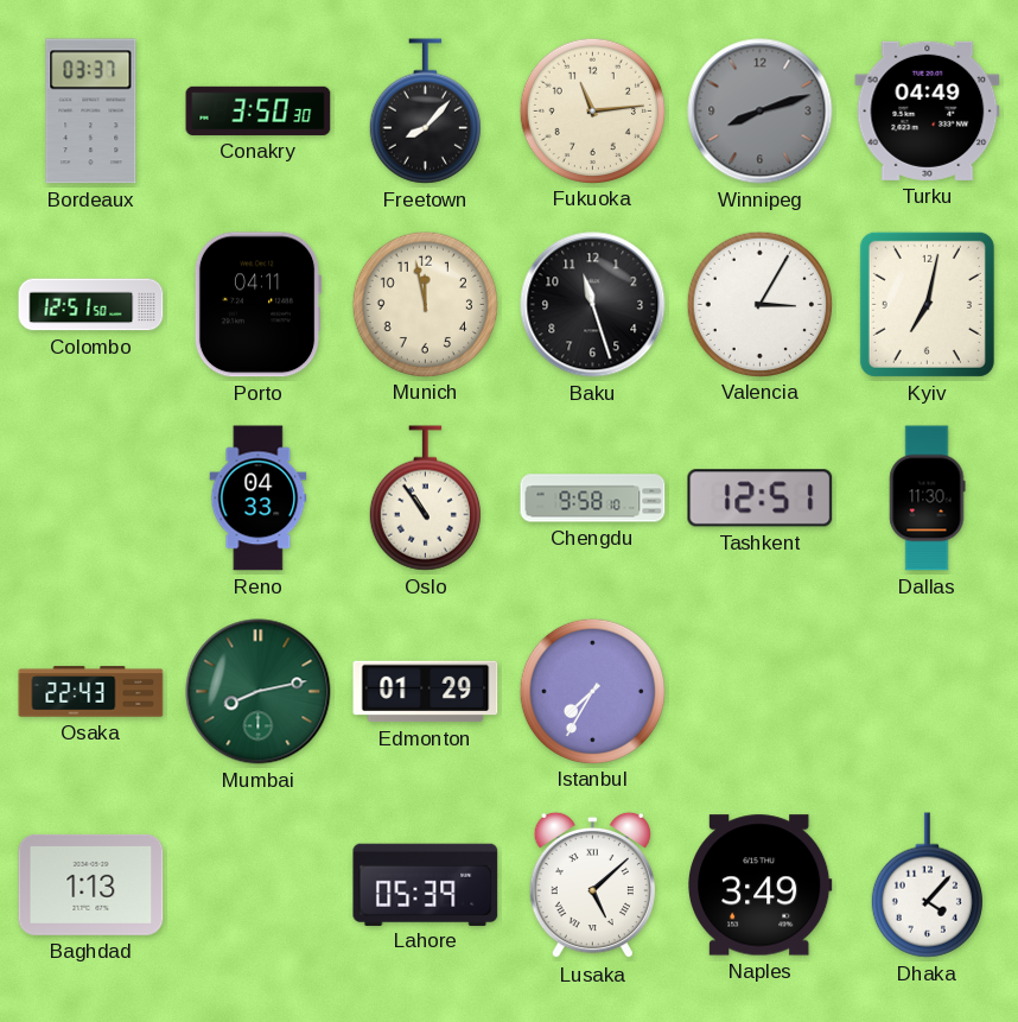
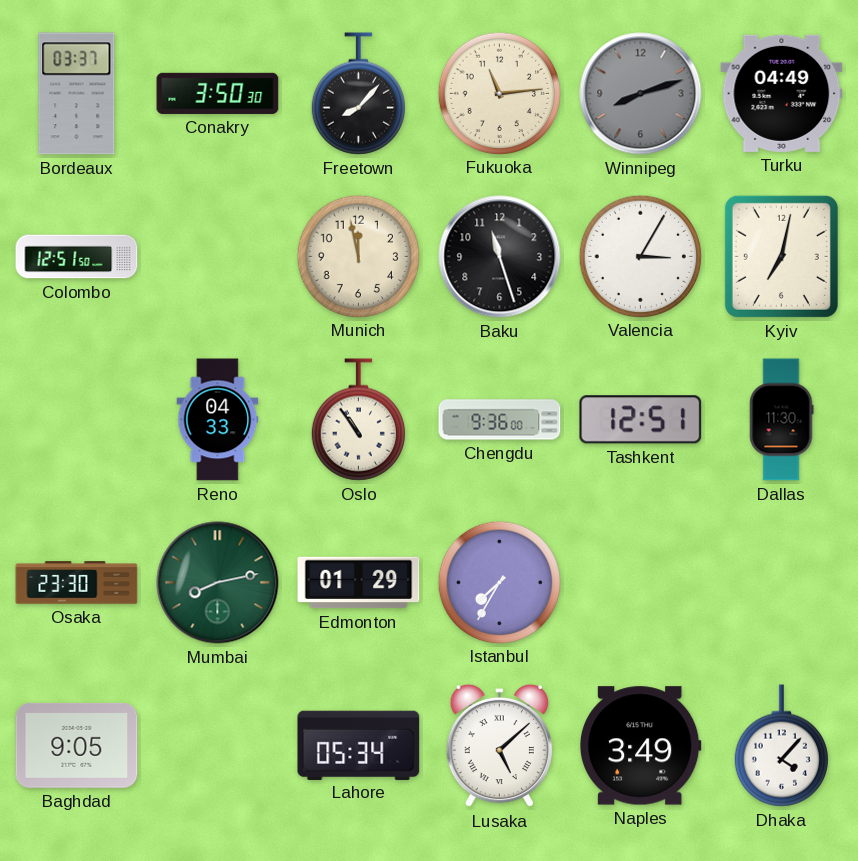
Porto: 04:11 -> none (257, 305)
Chengdu: 9:58 -> 9:36 (500, 420)
Osaka: 22:43 -> 23:30 (77, 583)
Baghdad: 1:13 -> 9:05 (77, 745)
Lahore: 05:39 -> 05:34 (359, 745)
